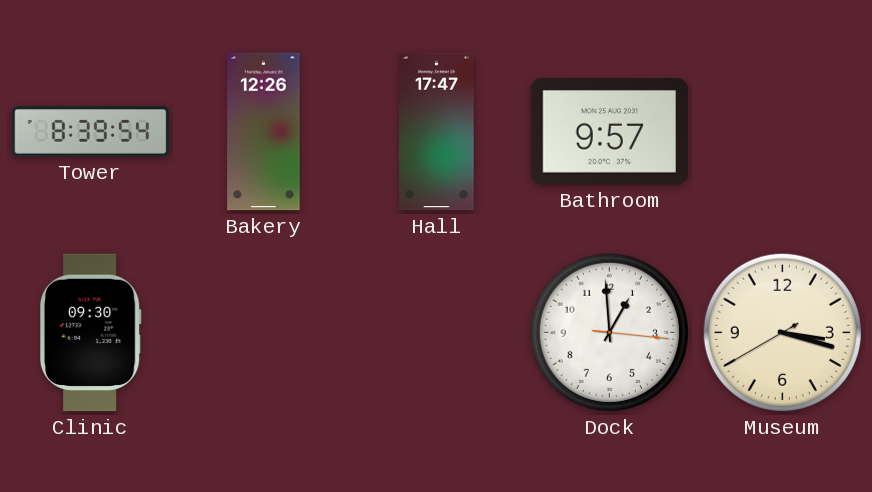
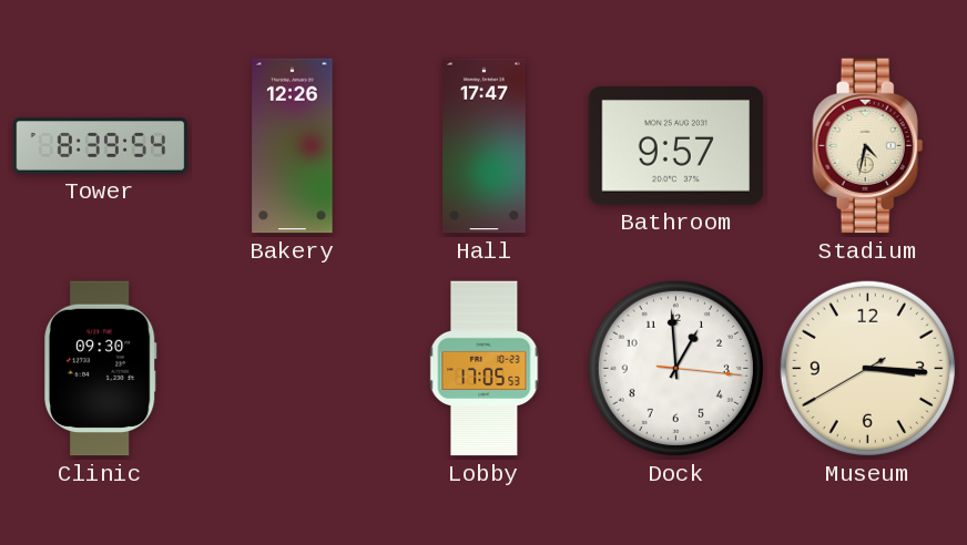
Stadium: none -> 4:32 (868, 146)
Lobby: none -> 17:05 (485, 369)
Museum: 3:17 -> 3:15 (867, 368)
